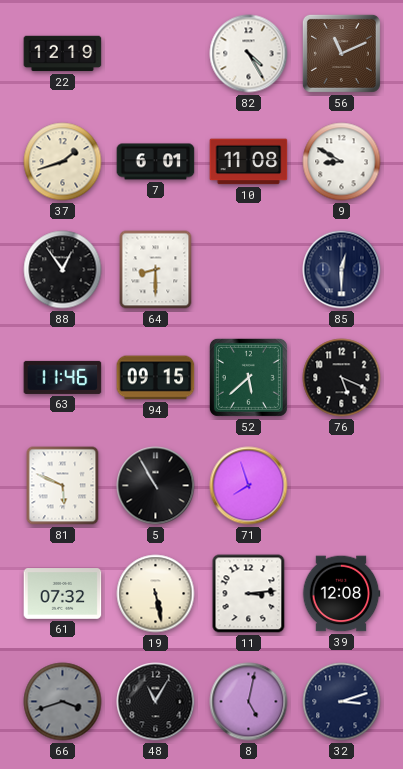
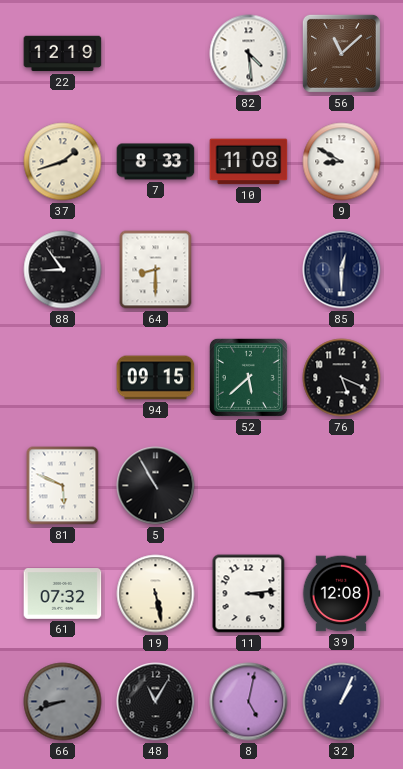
82: 4:25 -> 4:29 (249, 54)
56: 11:11 -> 11:08 (341, 53)
7: 6:01 -> 8:33 (156, 162)
88: 12:54 -> 8:54 (63, 270)
63: 11:46 -> none (63, 377)
71: 7:57 -> none (249, 486)
66: 3:42 -> 8:42 (63, 702)
32: 3:12 -> 1:04 (342, 702)
